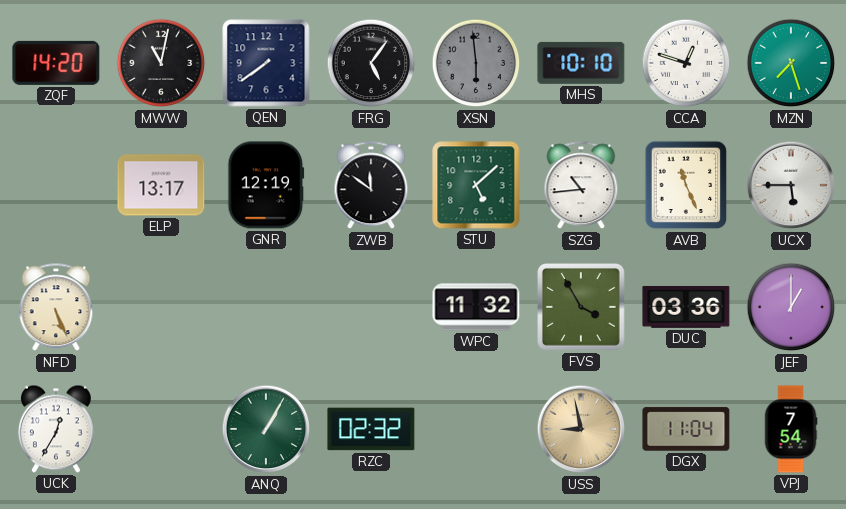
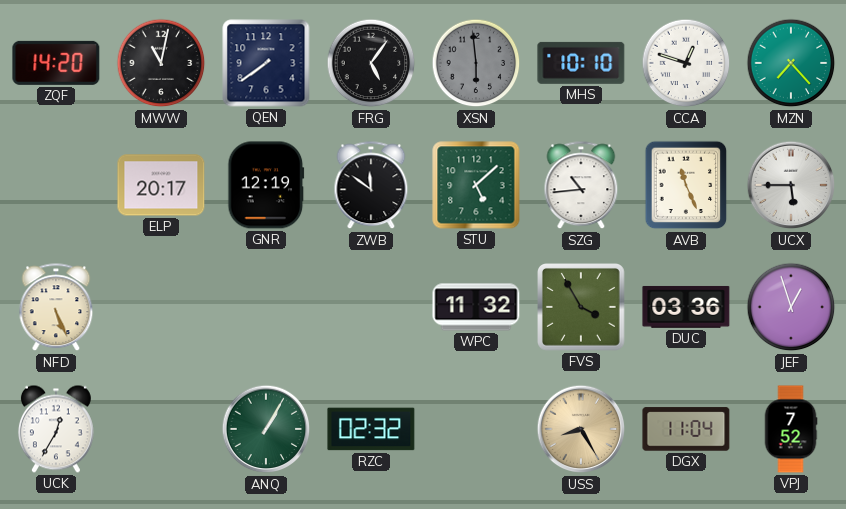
MZN: 7:27 -> 7:23 (791, 63)
ELP: 13:17 -> 20:17 (161, 185)
JEF: 1:00 -> 12:57 (791, 307)
USS: 8:58 -> 8:25 (581, 429)
VPJ: 7:54 -> 7:52 (791, 429)
